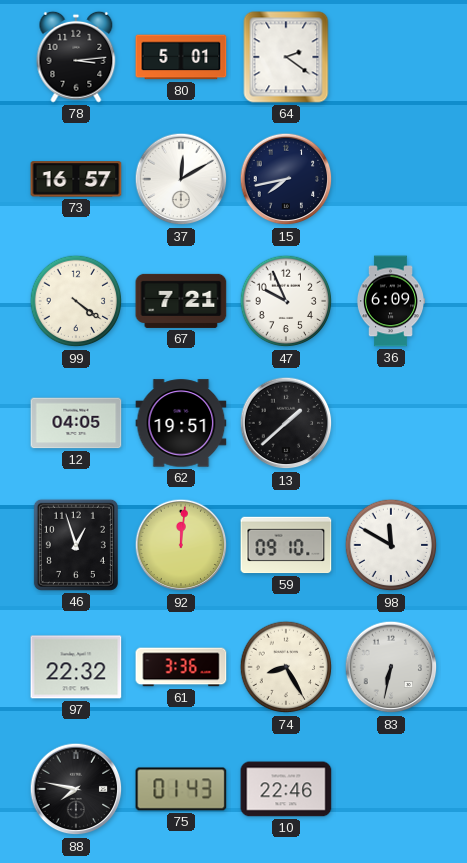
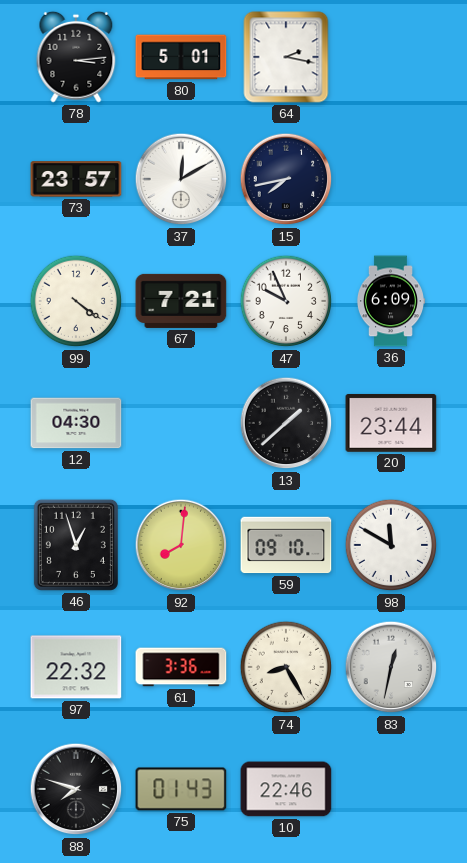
64: 2:21 -> 2:17 (286, 57)
73: 16:57 -> 23:57 (76, 179)
12: 04:05 -> 04:30 (76, 423)
62: 19:51 -> none (181, 423)
20: none -> 23:44 (391, 423)
92: 12:01 -> 8:01 (181, 545)
83: 6:32 -> 12:32 (391, 667)
88: 7:47 -> 7:48 (76, 789)
